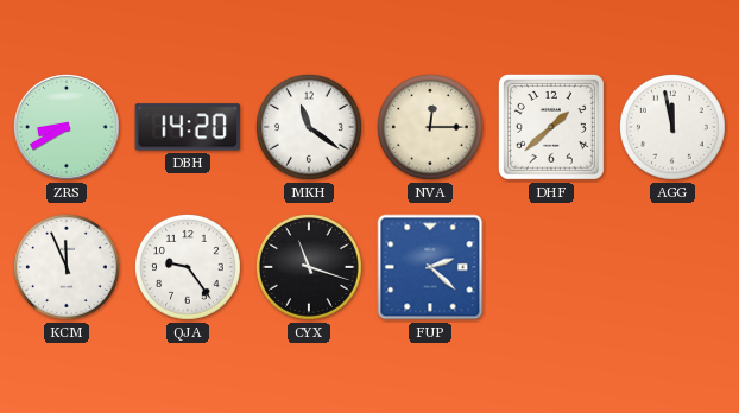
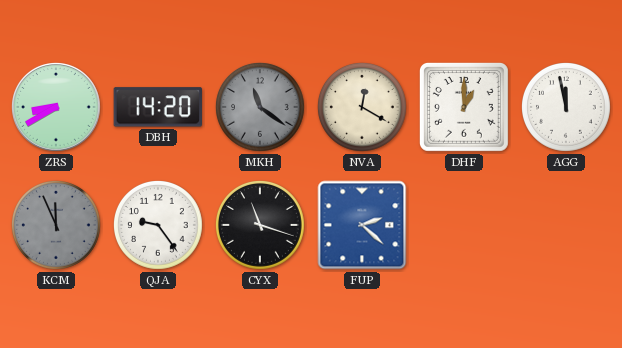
MKH dial: white -> grey (261, 108)
NVA: 12:15 -> 12:20 (363, 108)
DHF: 1:38 -> 1:00 (464, 107)
KCM dial: white -> grey (57, 226)
